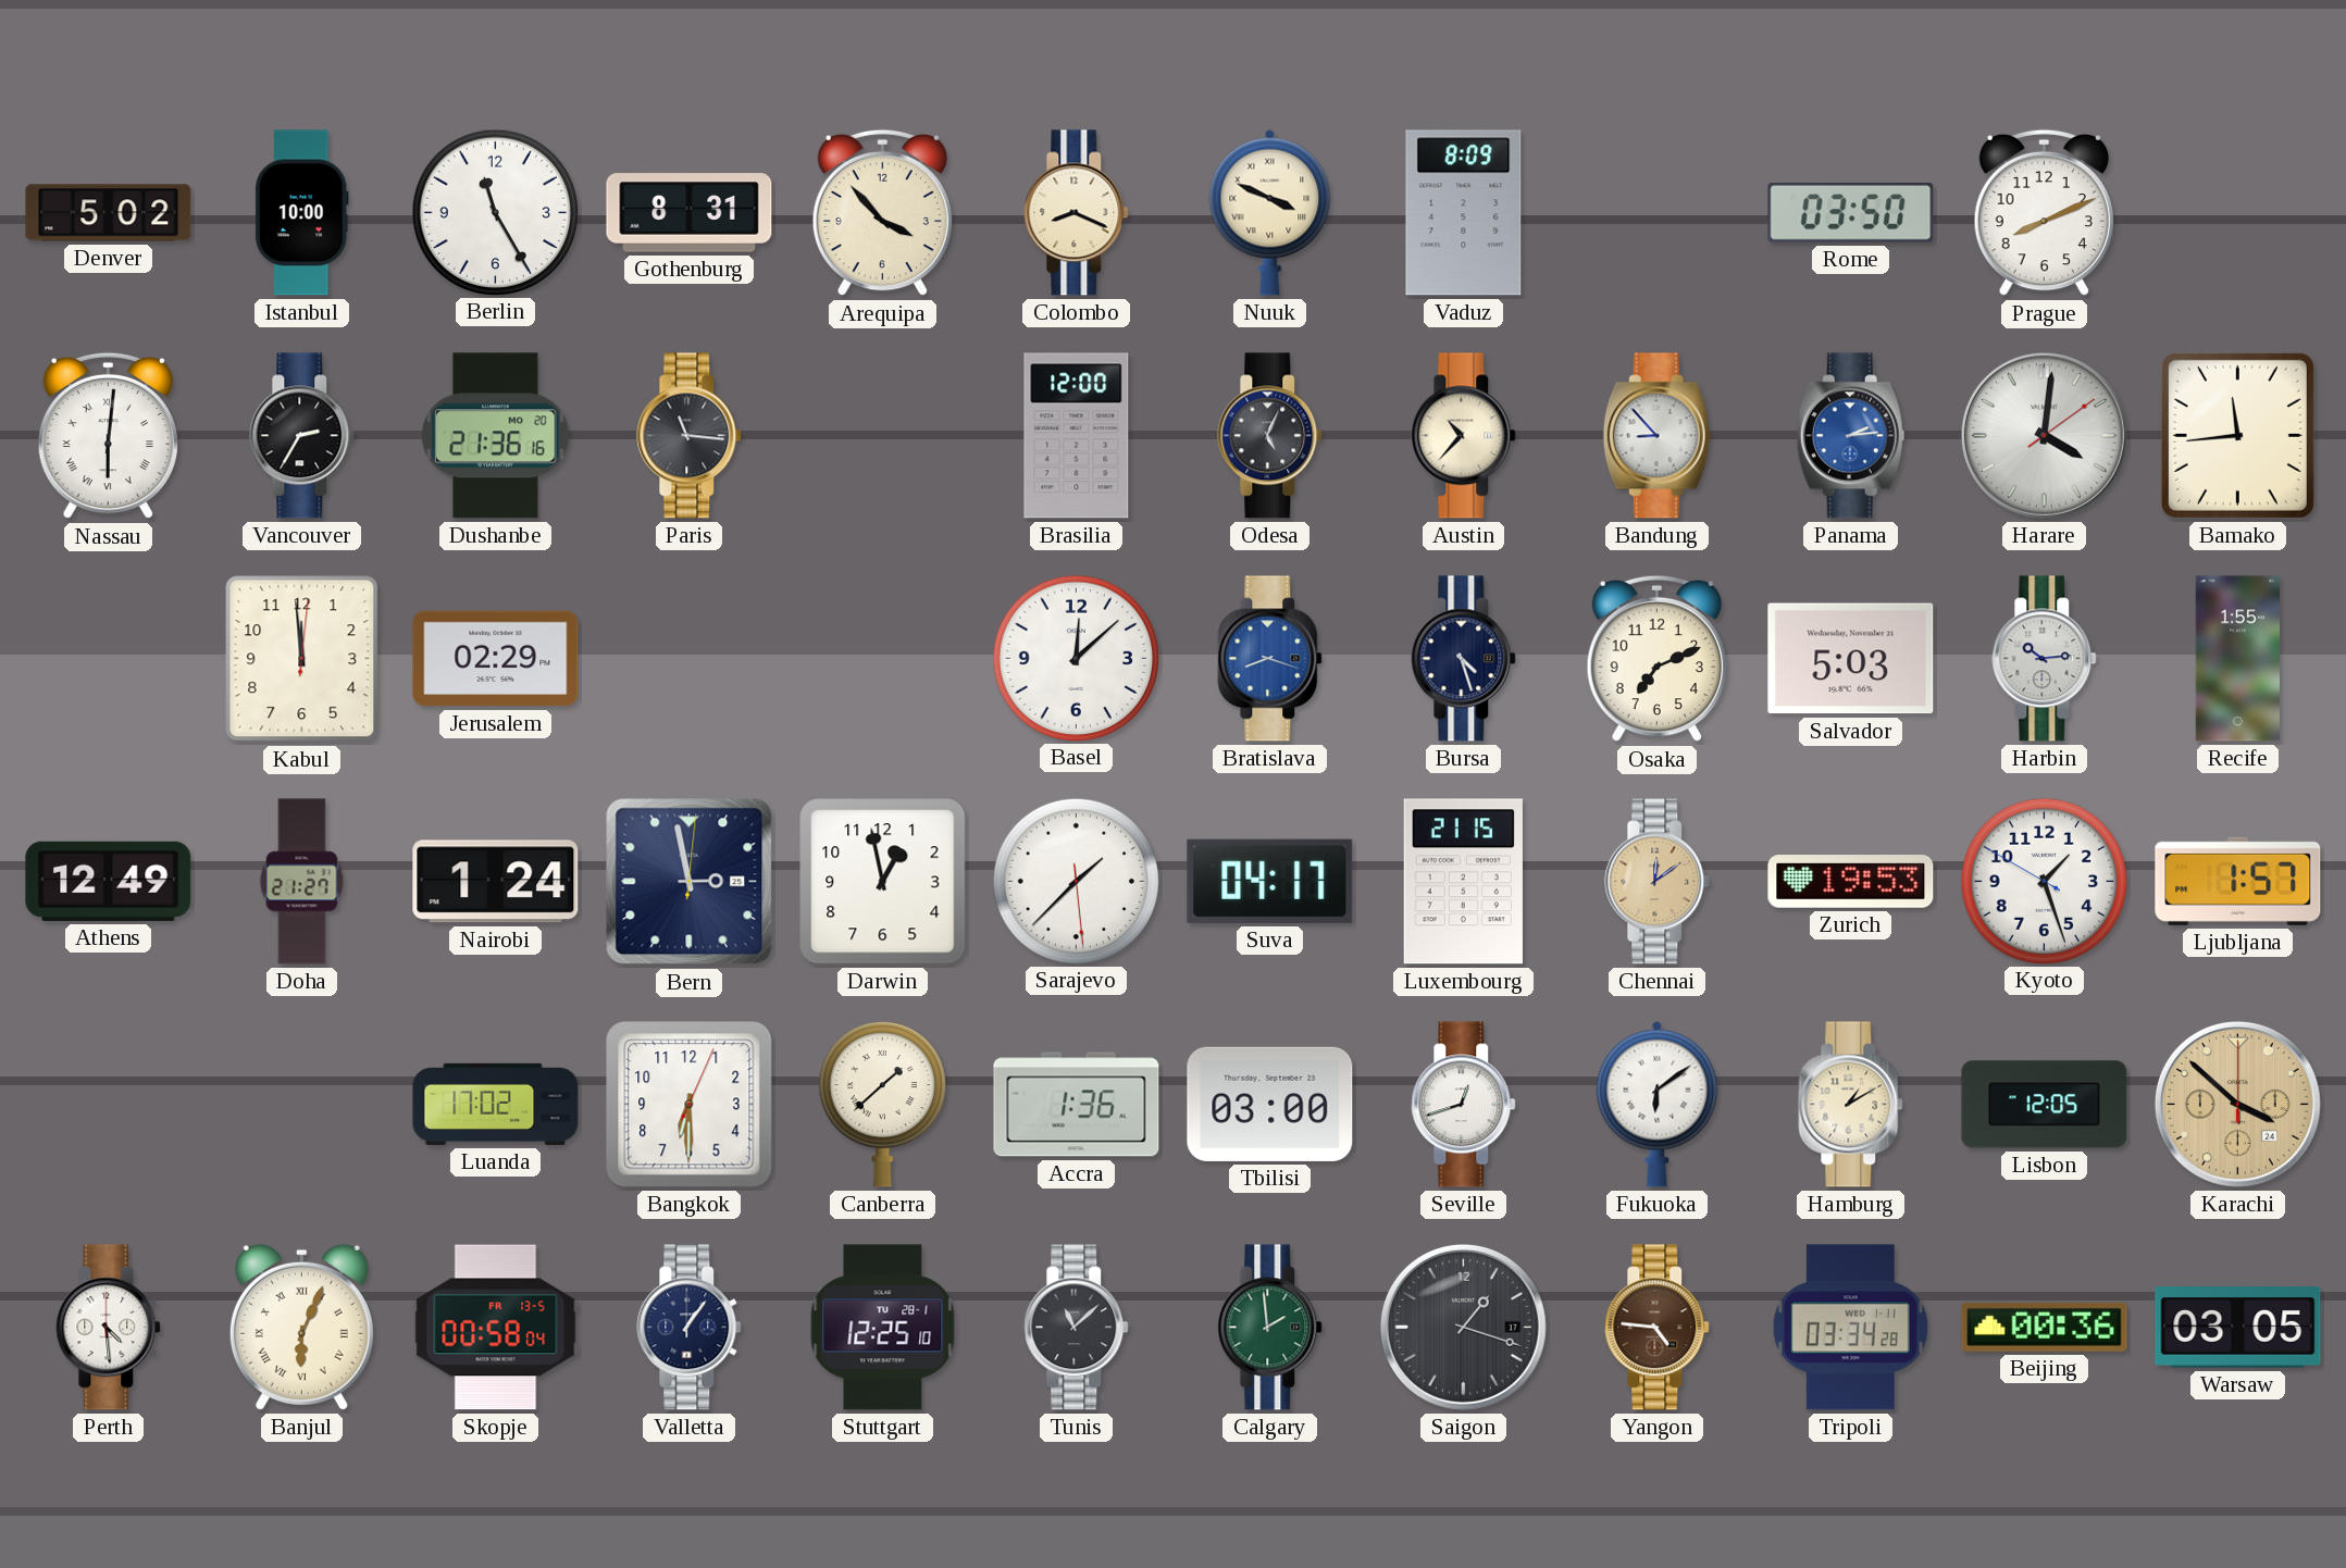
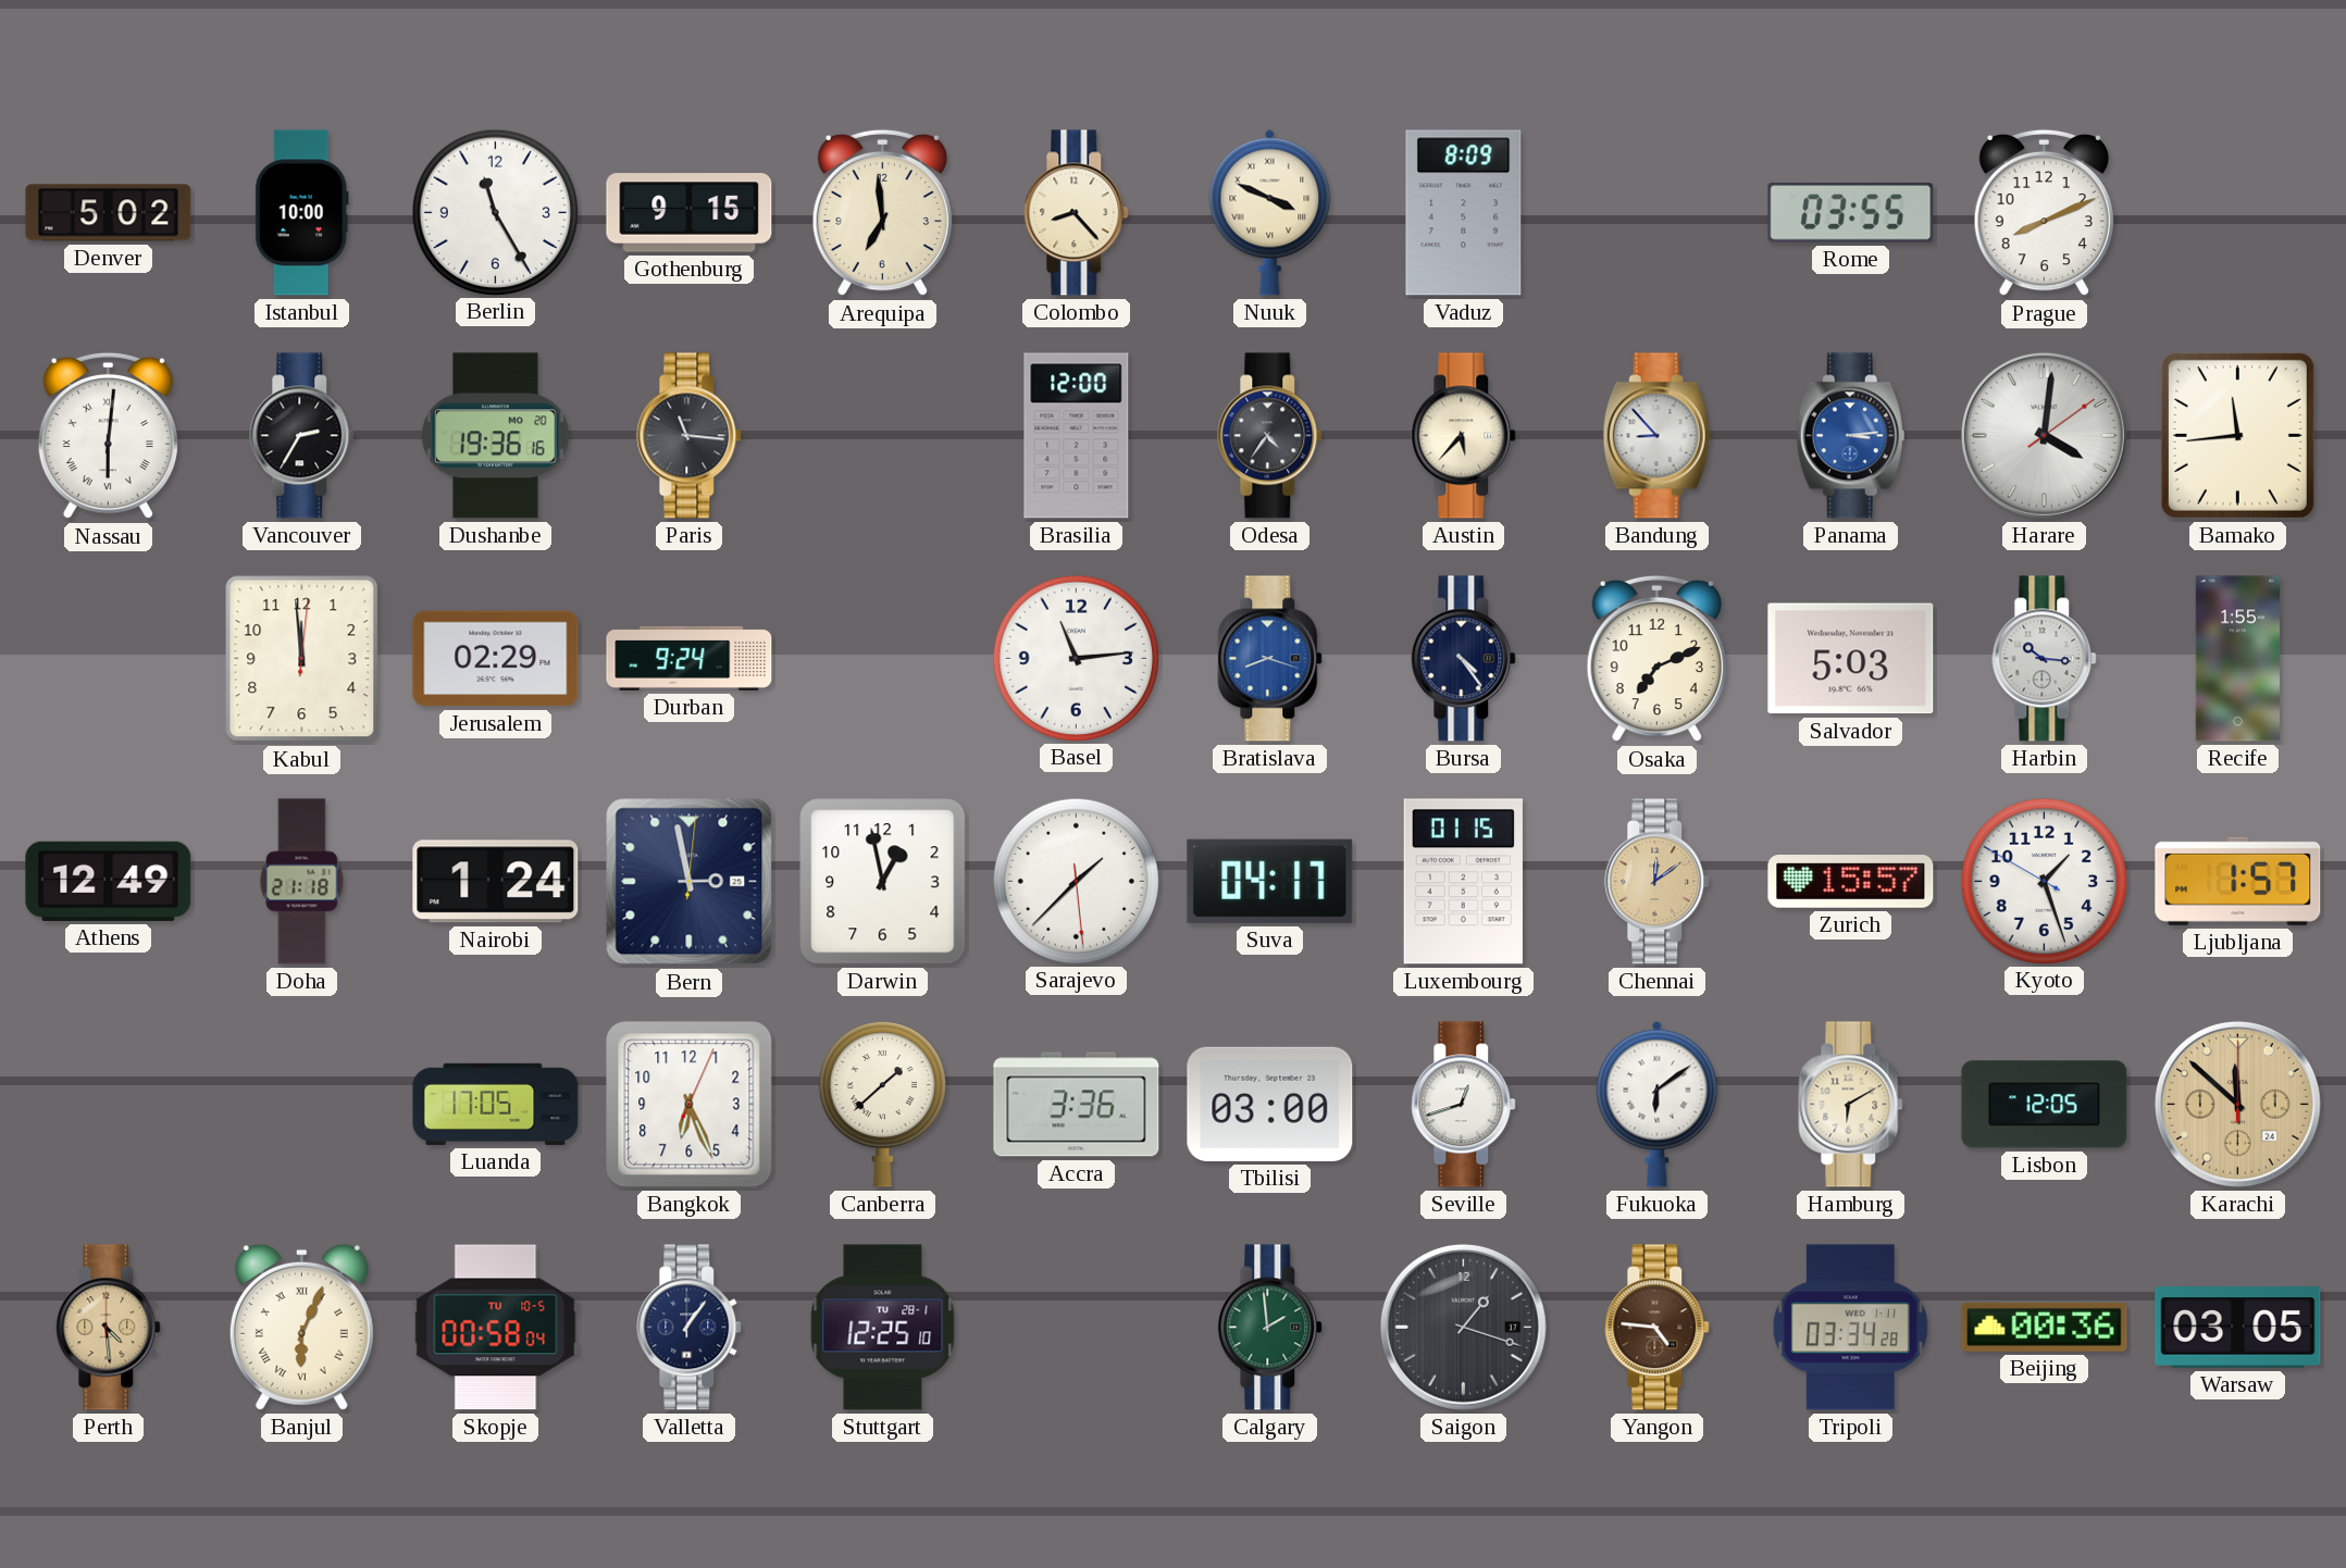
Gothenburg: 8:31 -> 9:15 (690, 213)
Arequipa: 3:53 -> 6:59 (882, 213)
Colombo: 8:19 -> 8:23 (1077, 213)
Rome: 03:50 -> 03:55 (1851, 213)
Dushanbe: 21:36 -> 19:36 (496, 436)
Odesa: 5:04 -> 4:36 (1270, 436)
Austin: 10:37 -> 5:37 (1464, 436)
Panama: 2:14 -> 3:14 (1850, 436)
Durban: none -> 9:24 (690, 658)
Basel: 12:08 -> 11:14 (1076, 658)
Bursa: 4:27 -> 4:24 (1464, 659)
Harbin: 10:14 -> 10:16 (2045, 659)
Doha: 21:27 -> 21:18 (302, 882)
Luxembourg: 21:15 -> 01:15 (1463, 882)
Zurich: 19:53 -> 15:57 (1851, 882)
Luanda: 17:02 -> 17:05 (496, 1104)
Bangkok: 6:30 -> 6:26 (690, 1105)
Accra: 1:36 -> 3:36 (1077, 1105)
Hamburg: 1:10 -> 6:10 (1851, 1105)
Karachi: 3:52 -> 11:52 (2237, 1104)
Perth dial: white -> champagne (109, 1328)
Skopje date: FR 13-5 -> TU 10-5 (496, 1328)
Tunis: 11:08 -> none (1077, 1328)
